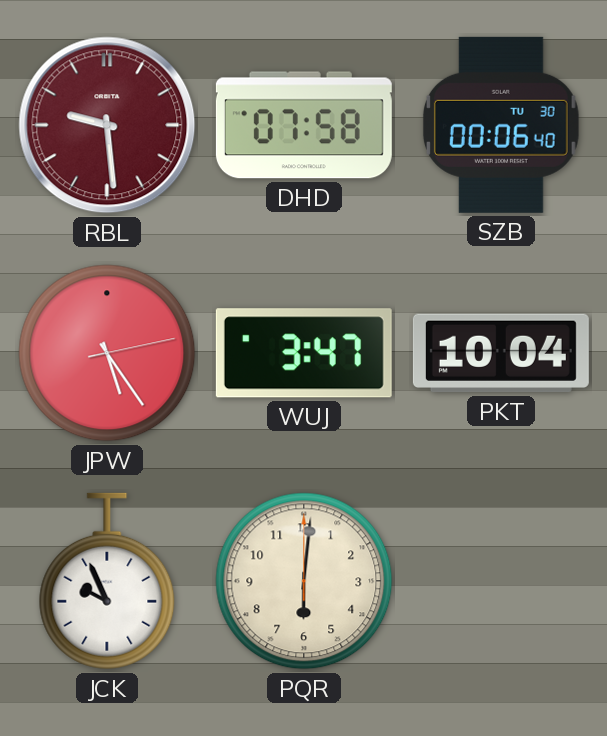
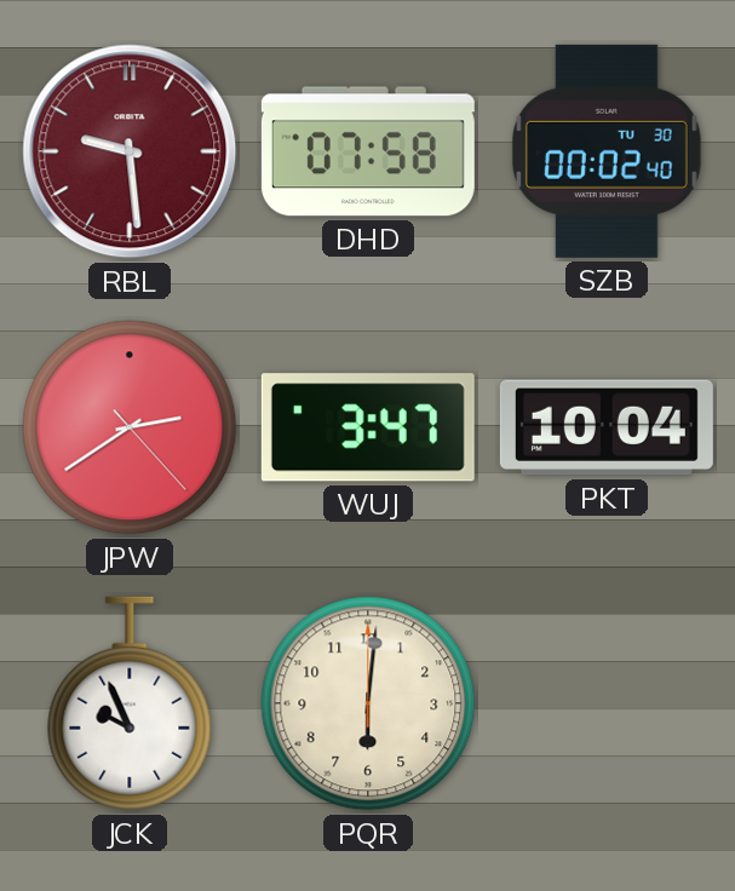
SZB: 00:06 -> 00:02 (607, 151)
JPW: 5:24 -> 2:39 (130, 427)
